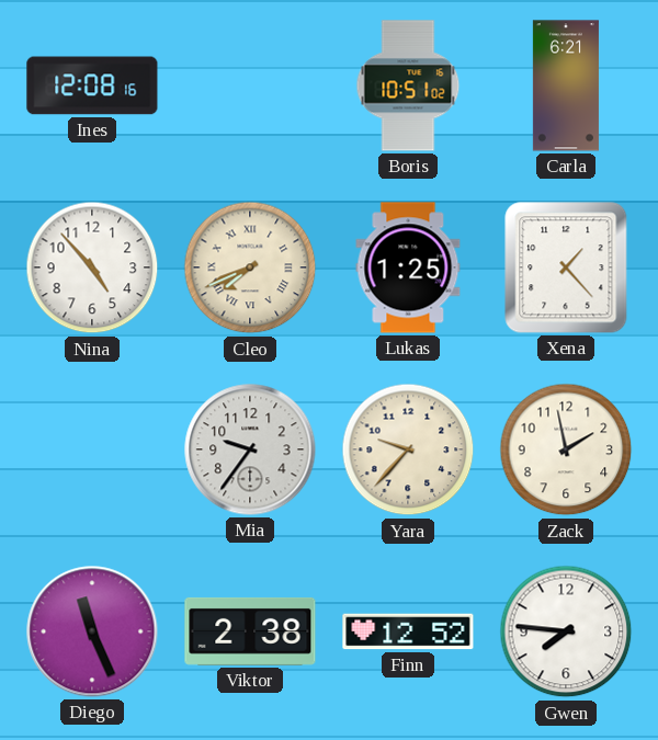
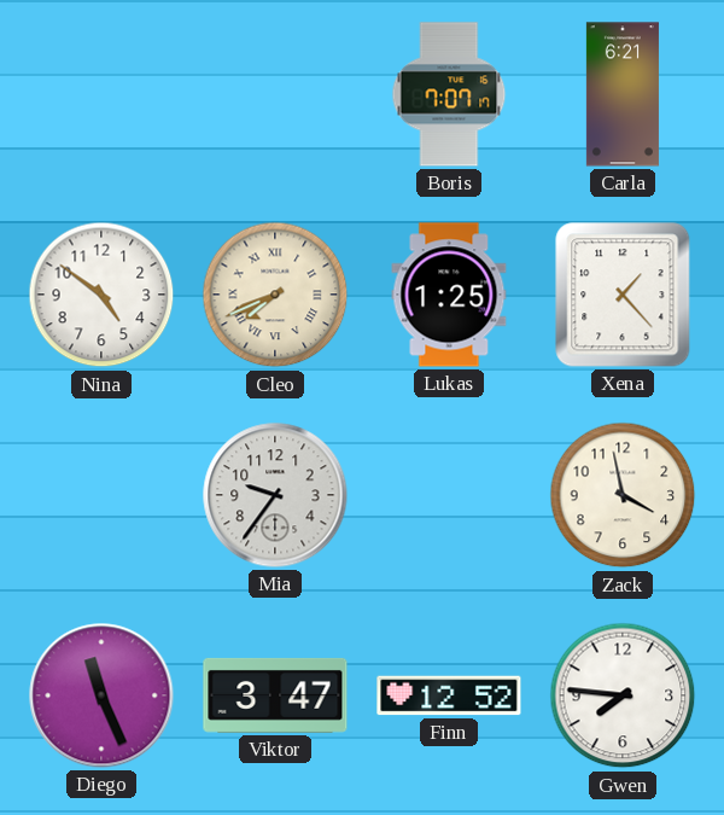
Ines: 12:08 -> none (92, 86)
Boris: 10:51 -> 7:07 (449, 94)
Nina: 4:53 -> 4:51 (101, 295)
Yara: 9:37 -> none (408, 449)
Zack: 1:58 -> 3:58 (623, 495)
Viktor: 2:38 -> 3:47 (275, 695)
